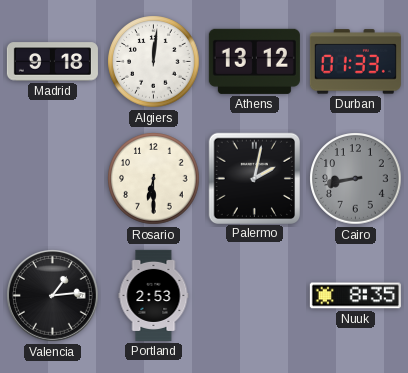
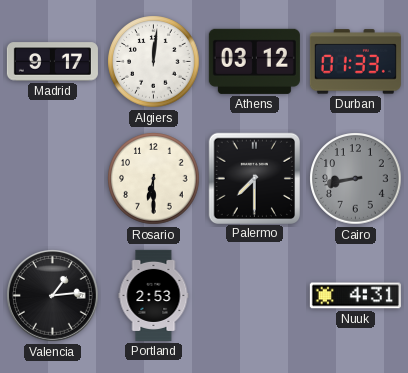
Madrid: 9:18 -> 9:17 (52, 62)
Athens: 13:12 -> 03:12 (254, 61)
Palermo: 2:02 -> 7:30 (254, 178)
Nuuk: 8:35 -> 4:31 (355, 296)
